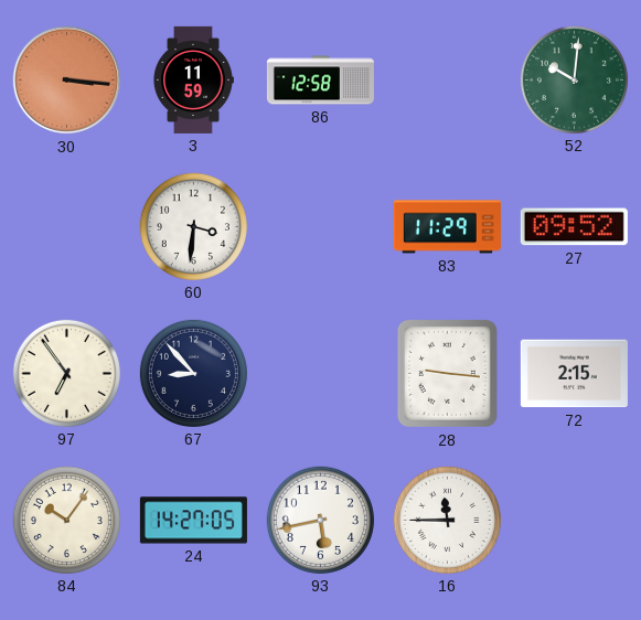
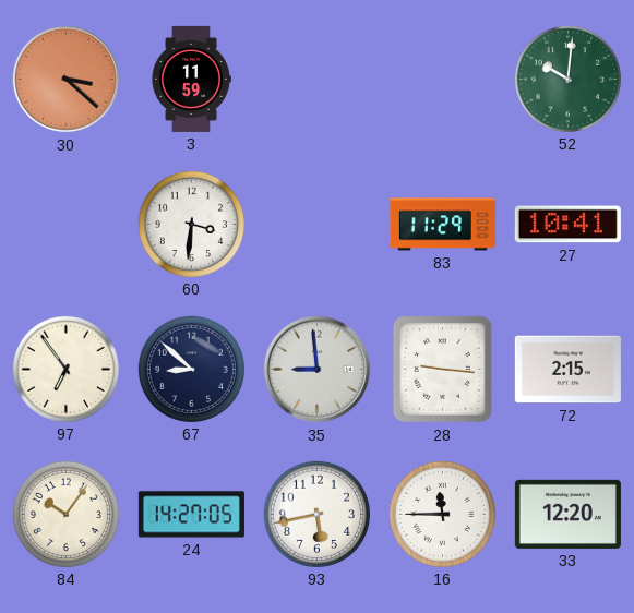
30: 3:16 -> 3:22 (67, 80)
86: 12:58 -> none (320, 81)
27: 09:52 -> 10:41 (567, 225)
67: 8:53 -> 8:52 (191, 369)
35: none -> 8:59 (318, 370)
33: none -> 12:20 (567, 514)
